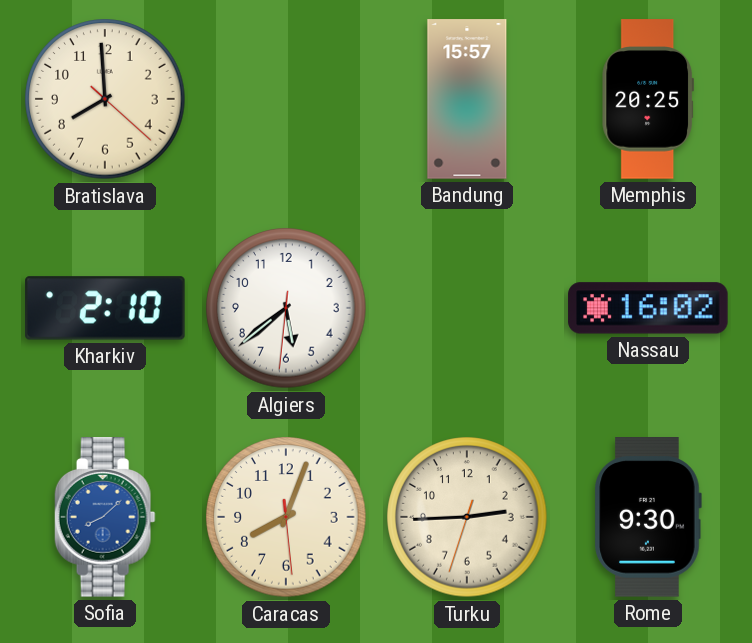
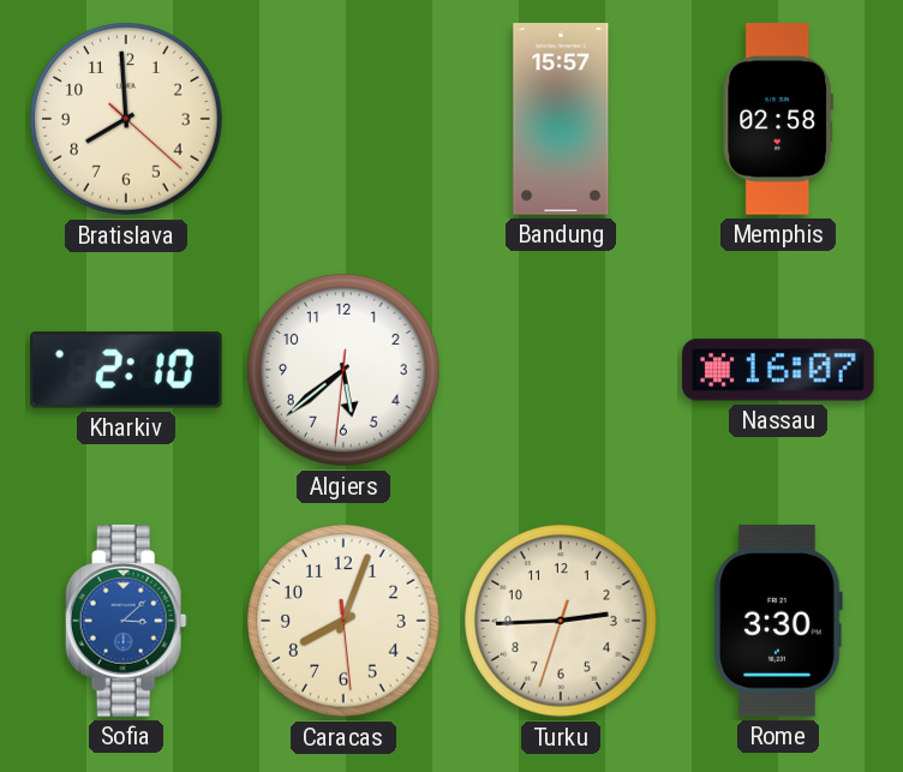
Memphis: 20:25 -> 02:58 (777, 119)
Nassau: 16:02 -> 16:07 (778, 370)
Sofia: 8:08 -> 3:08 (126, 621)
Rome: 9:30 -> 3:30 (778, 621)
